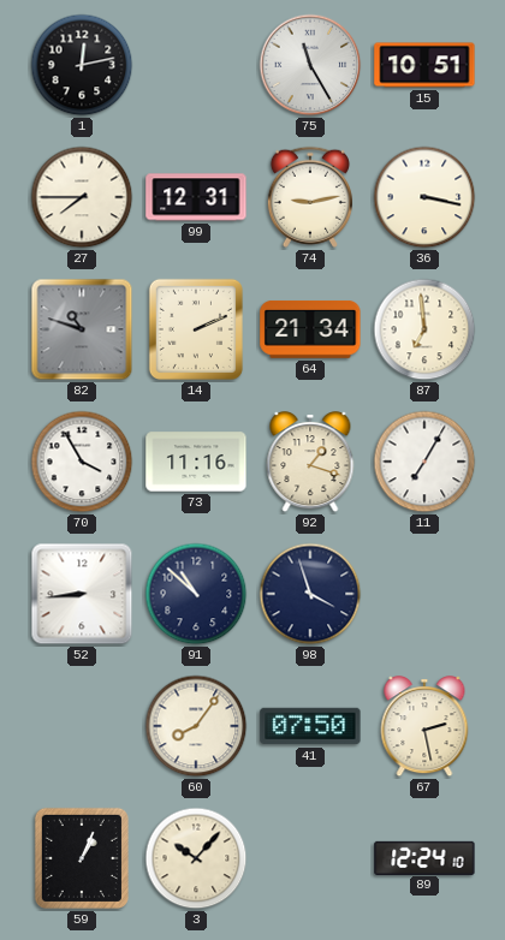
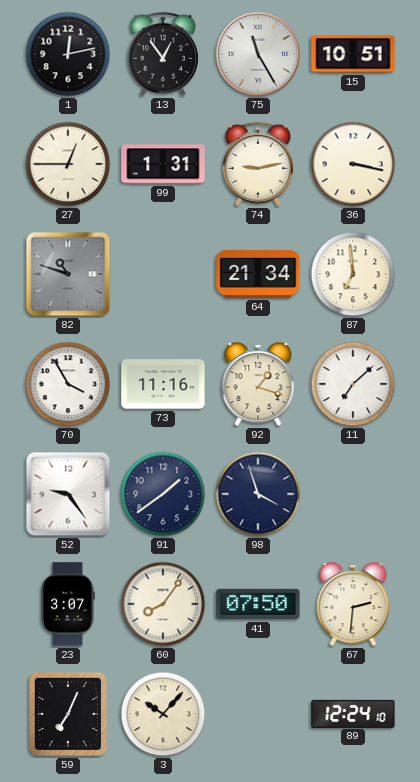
13: none -> 12:54 (163, 54)
27: 7:45 -> 12:45 (68, 164)
99: 12:31 -> 1:31 (163, 164)
14: 2:11 -> none (196, 329)
11: 7:05 -> 7:08 (353, 384)
52: 8:44 -> 9:24 (68, 494)
91: 10:52 -> 1:39 (163, 494)
23: none -> 3:07 (68, 604)
67: 2:28 -> 2:31 (353, 605)
59: 1:04 -> 7:04 (68, 714)
